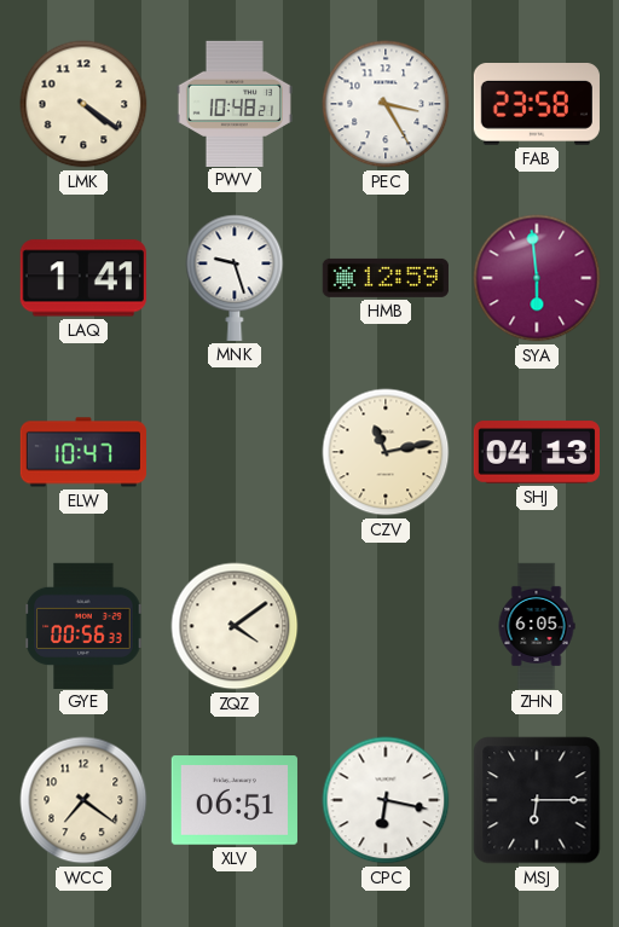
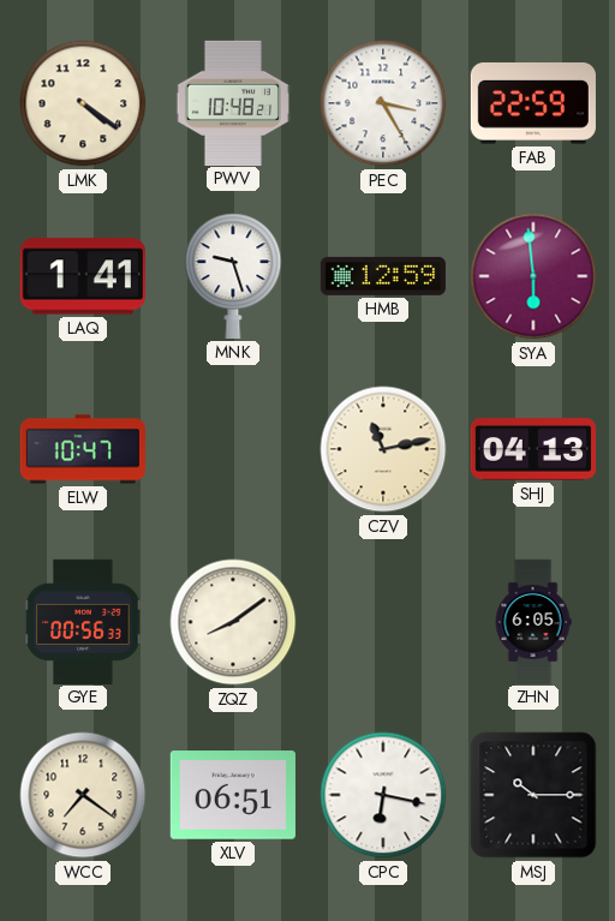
FAB: 23:58 -> 22:59 (533, 104)
ZQZ: 4:09 -> 8:09 (233, 622)
MSJ: 6:15 -> 10:15 (533, 795)
